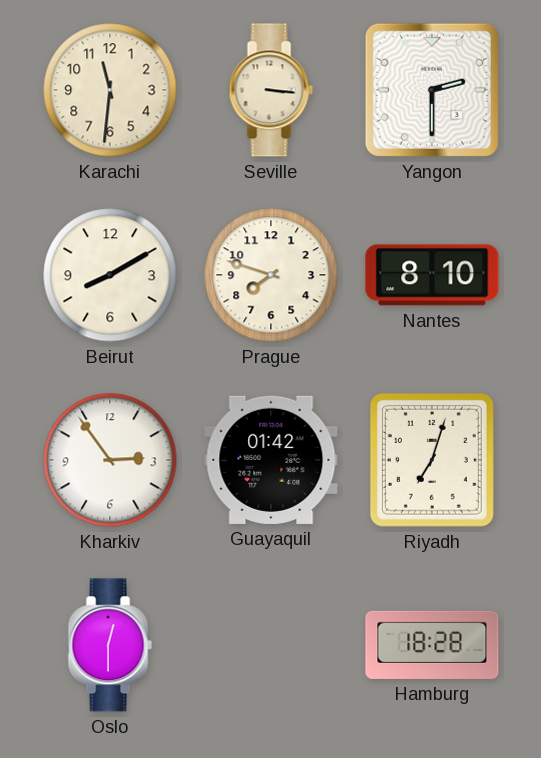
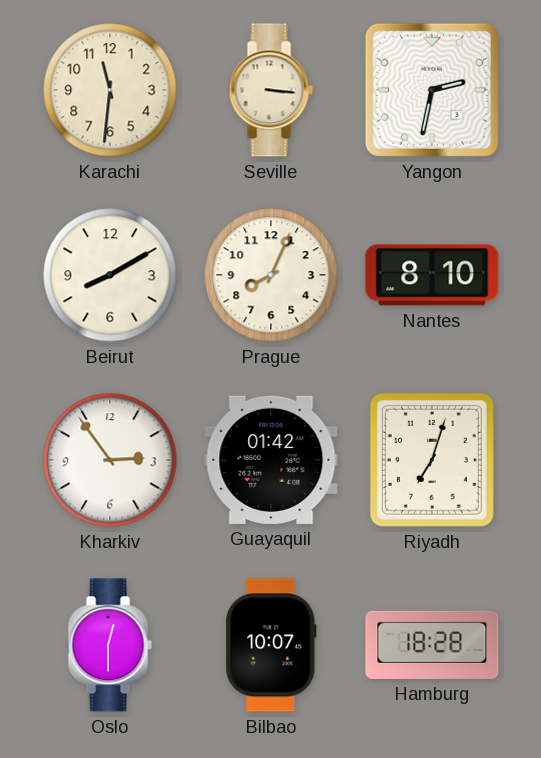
Yangon: 2:30 -> 2:32 (432, 90)
Prague: 7:48 -> 8:04 (271, 275)
Bilbao: none -> 10:07 (271, 645)
